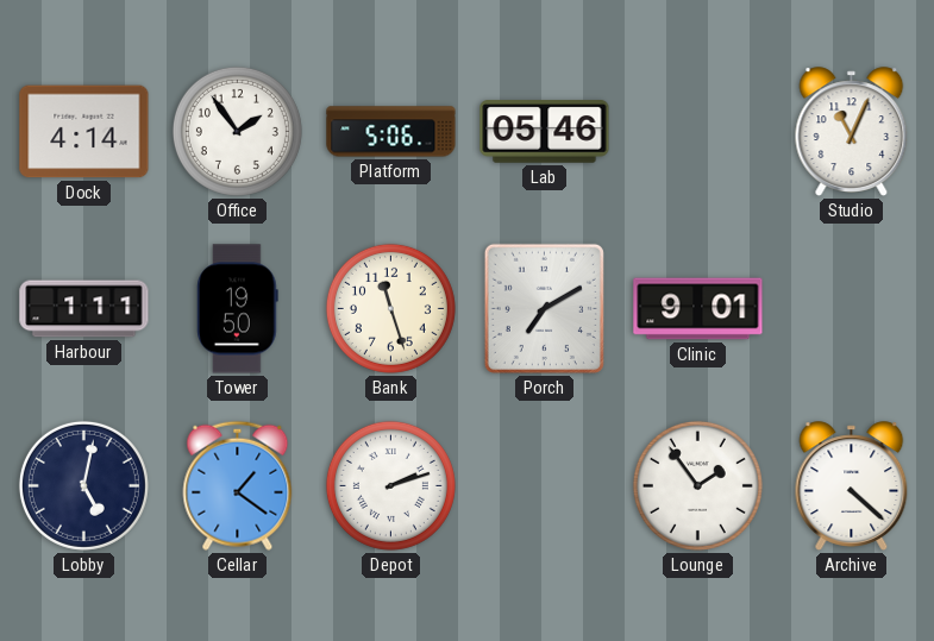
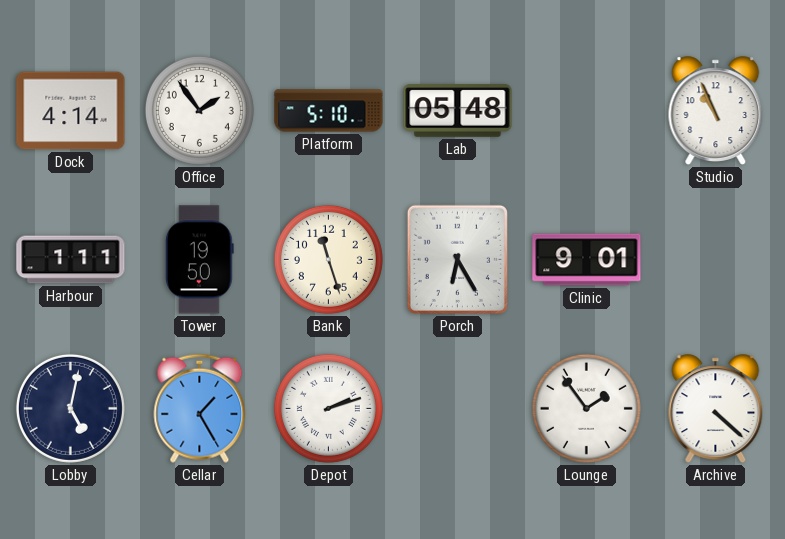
Platform: 5:06 -> 5:10 (329, 111)
Lab: 05:46 -> 05:48 (458, 111)
Studio: 11:04 -> 10:56 (716, 111)
Porch: 7:10 -> 6:25 (457, 259)
Cellar: 1:21 -> 1:25 (200, 408)
